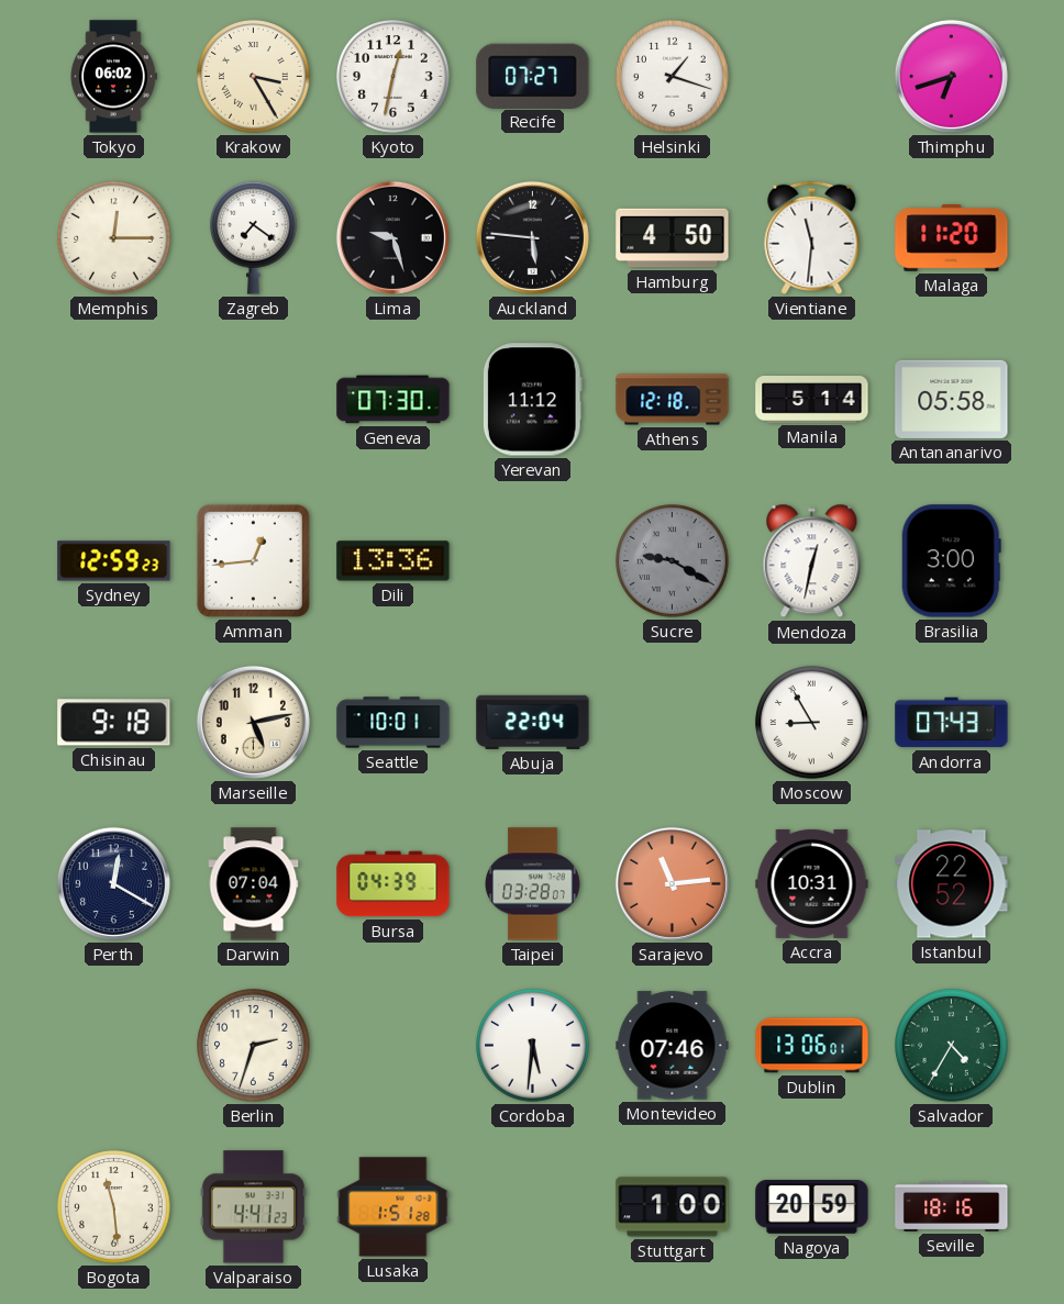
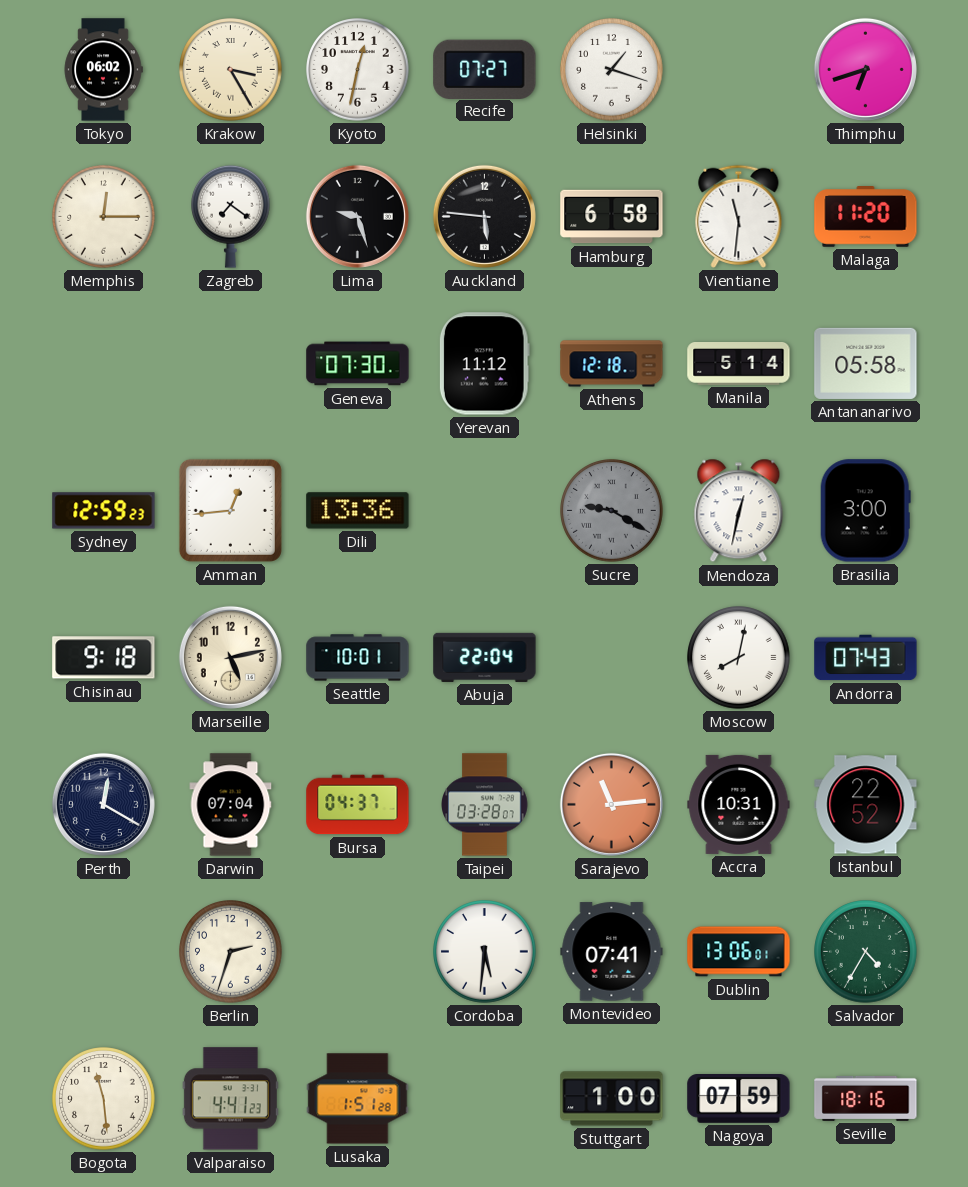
Hamburg: 4:50 -> 6:58 (612, 217)
Moscow: 8:55 -> 8:02 (739, 658)
Bursa: 04:39 -> 04:37 (358, 805)
Montevideo: 07:46 -> 07:41 (612, 952)
Nagoya: 20:59 -> 07:59 (739, 1099)
